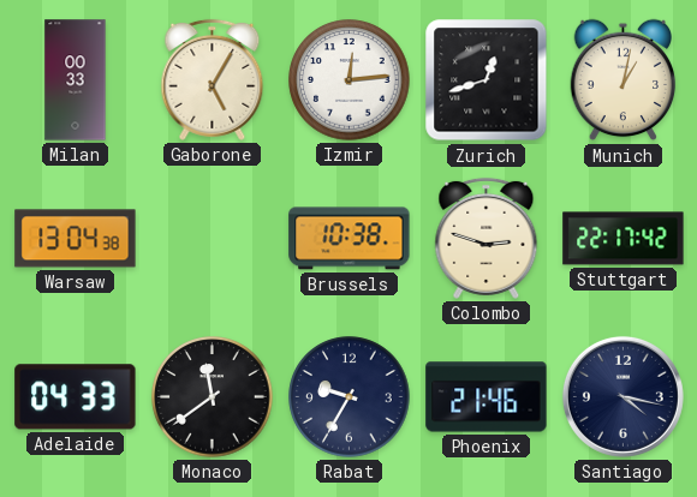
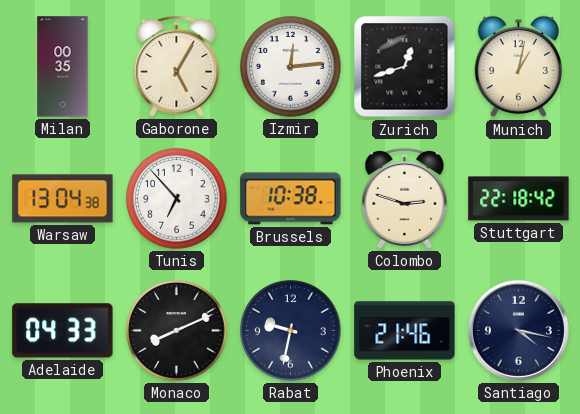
Milan: 00:33 -> 00:35 (63, 67)
Tunis: none -> 6:53 (177, 199)
Stuttgart: 22:17 -> 22:18 (519, 199)
Monaco: 11:39 -> 8:11 (177, 331)
Rabat: 9:35 -> 9:32 (291, 331)
